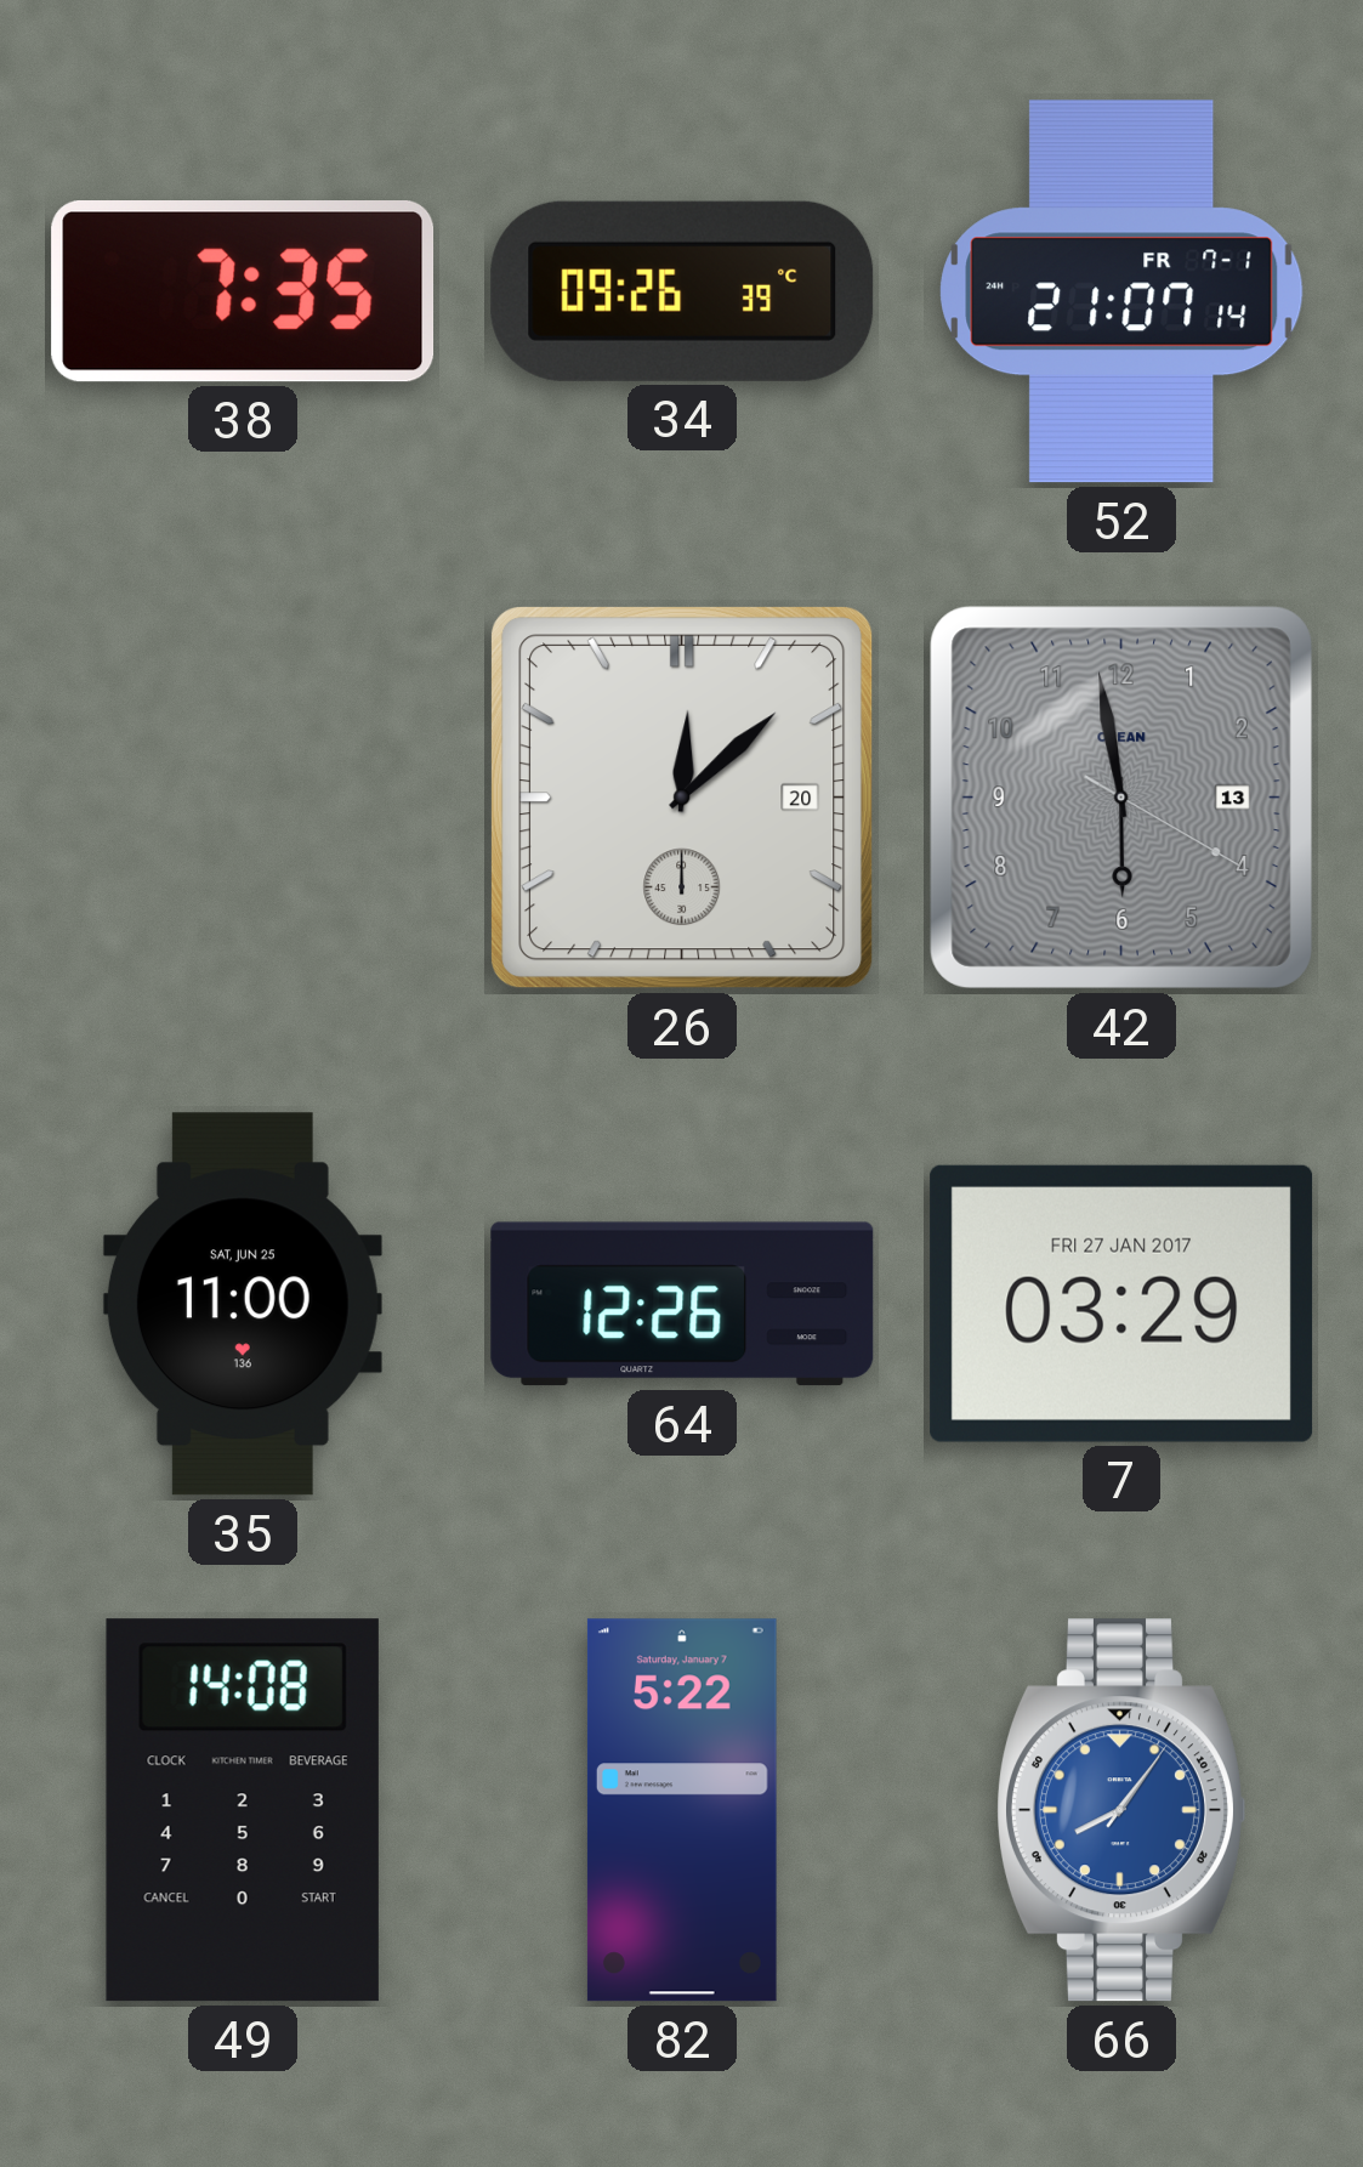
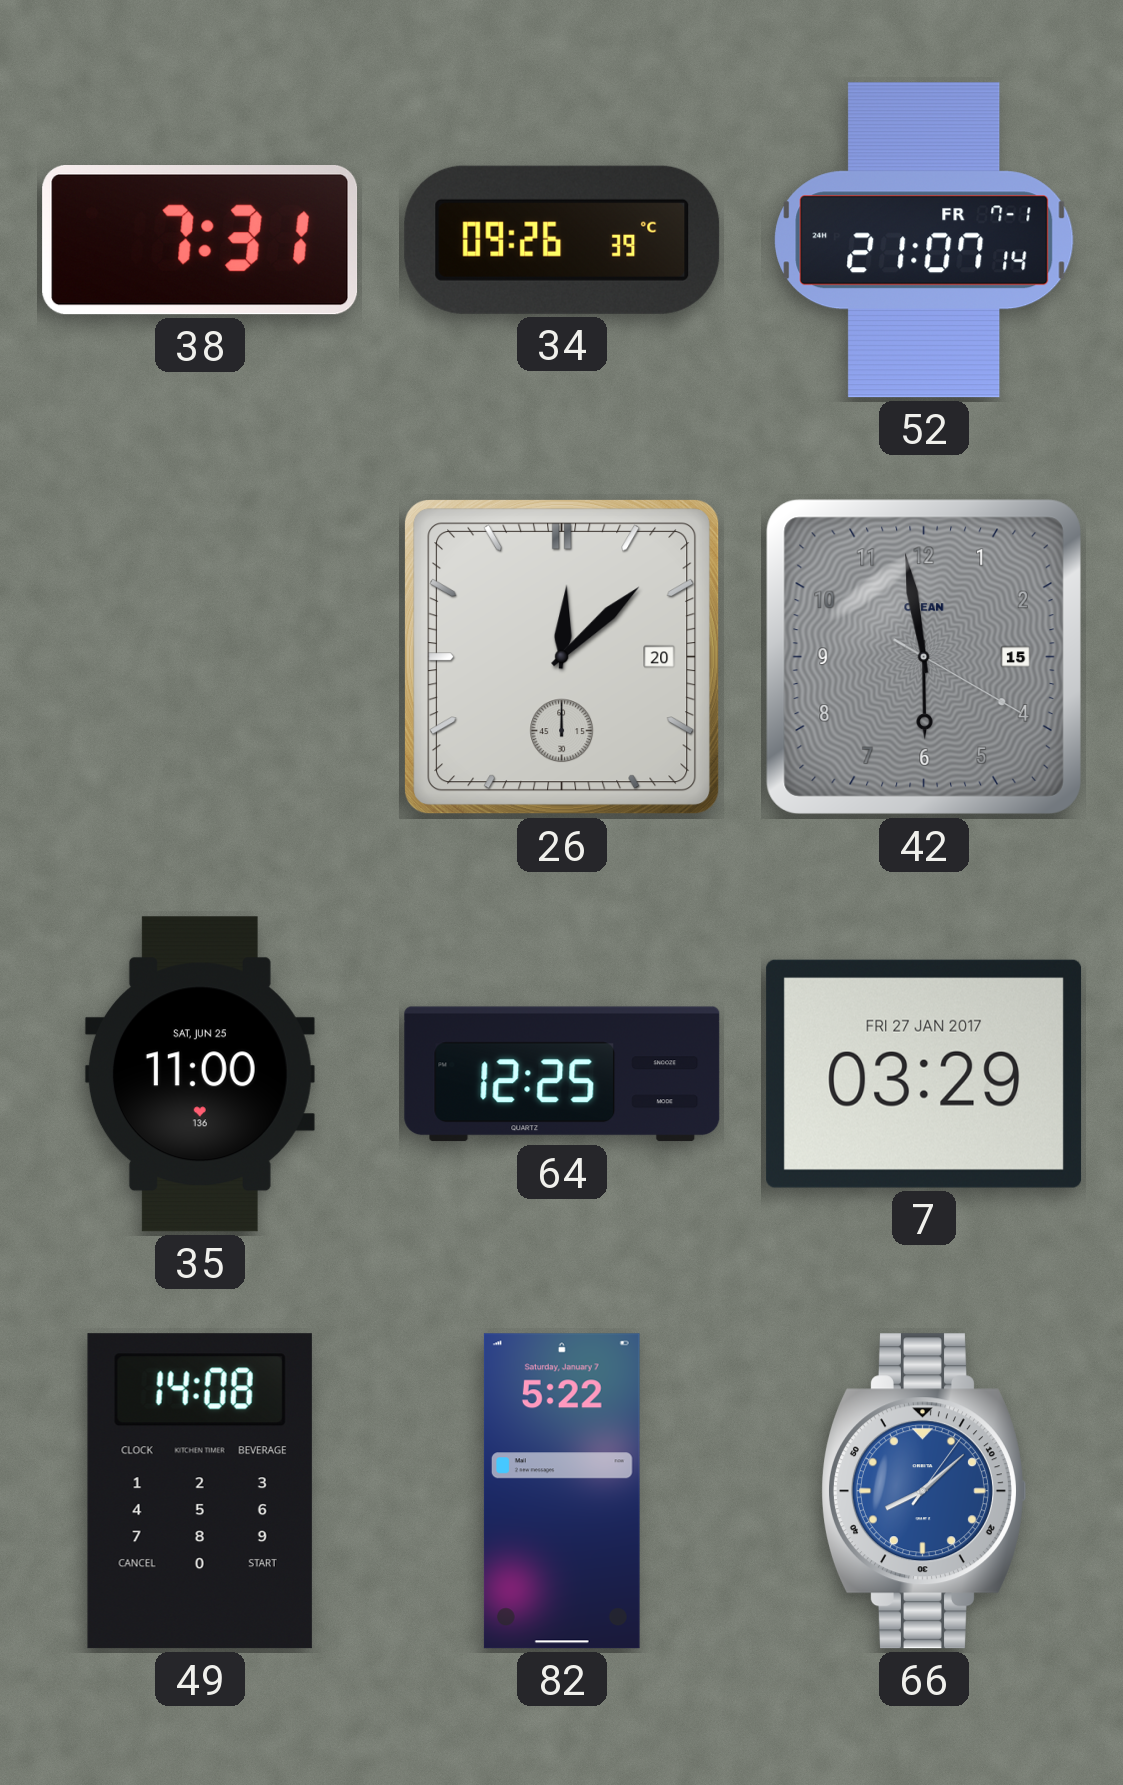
38: 7:35 -> 7:31 (200, 241)
42 date: 13 -> 15 (924, 657)
64: 12:26 -> 12:25 (562, 1074)
66: 8:06 -> 8:08 (924, 1491)
